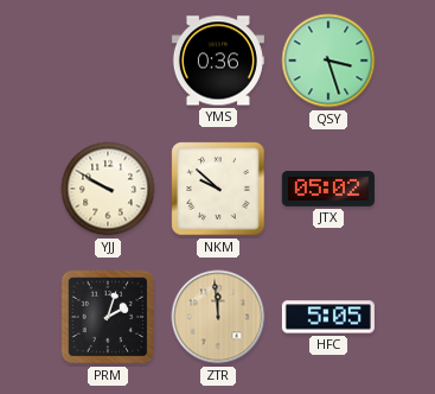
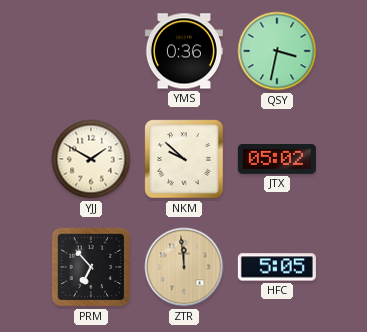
QSY: 3:27 -> 3:32 (277, 51)
YJJ: 9:50 -> 1:50 (91, 159)
PRM: 2:03 -> 6:53 (91, 267)
